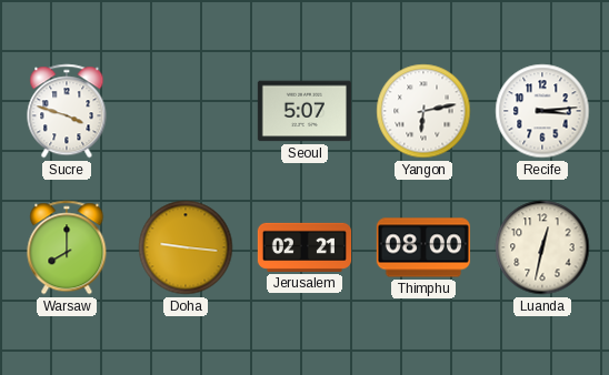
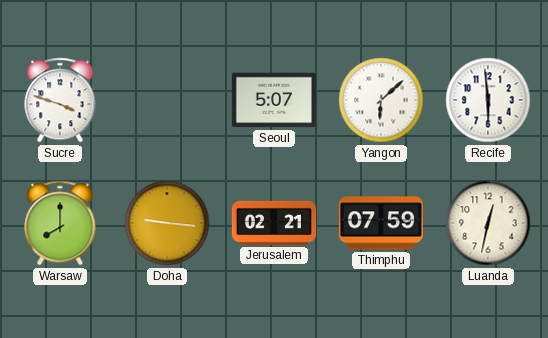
Yangon: 6:13 -> 6:08 (381, 100)
Recife: 3:14 -> 5:59 (488, 100)
Thimphu: 08:00 -> 07:59 (381, 223)
